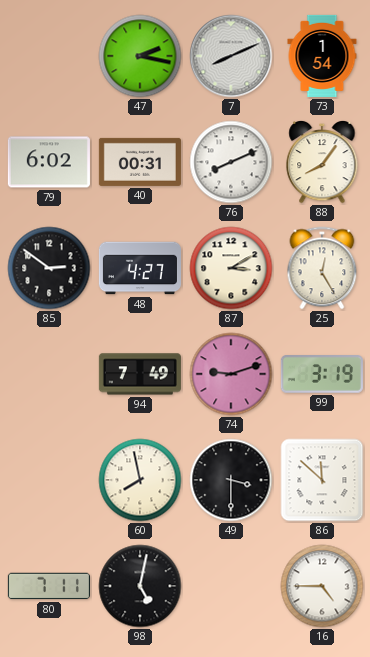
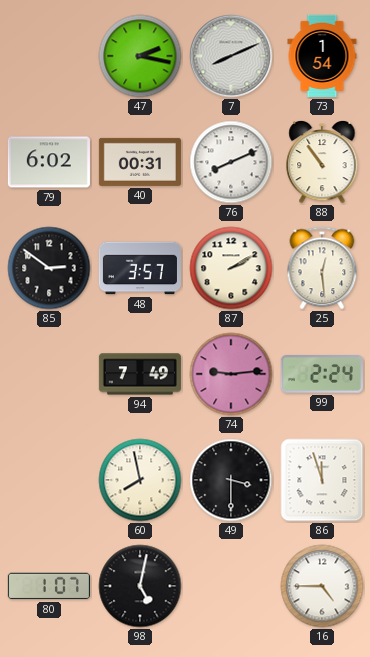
88: 8:06 -> 10:54 (322, 162)
48: 4:27 -> 3:57 (140, 268)
87: 3:10 -> 2:10 (231, 268)
25: 12:25 -> 12:29 (322, 268)
74: 9:12 -> 9:14 (231, 374)
99: 3:19 -> 2:24 (322, 375)
86: 11:52 -> 11:57 (322, 480)
80: 7:11 -> 1:07 (49, 586)
